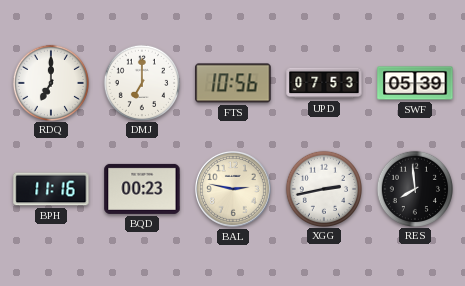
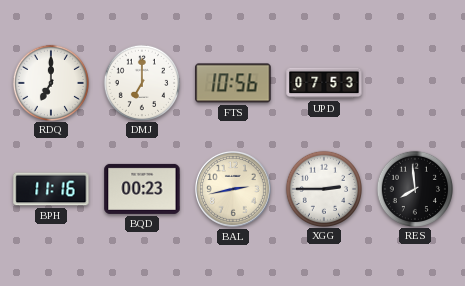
SWF: 05:39 -> none (415, 83)
BAL: 2:47 -> 2:43 (233, 189)
XGG: 2:43 -> 2:45 (323, 188)
